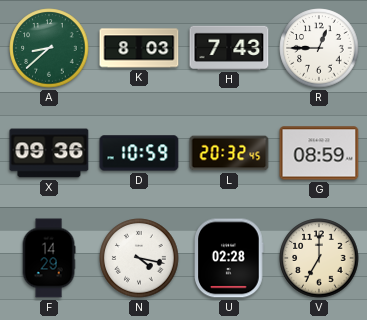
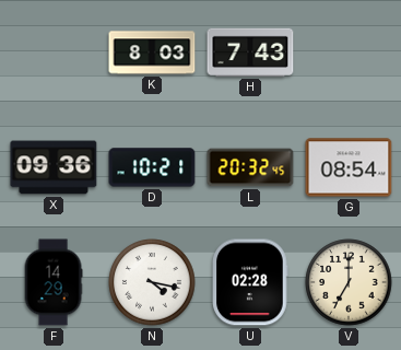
A: 8:38 -> none (49, 48)
R: 12:45 -> none (319, 48)
D: 10:59 -> 10:21 (152, 167)
G: 08:59 -> 08:54 (349, 167)
